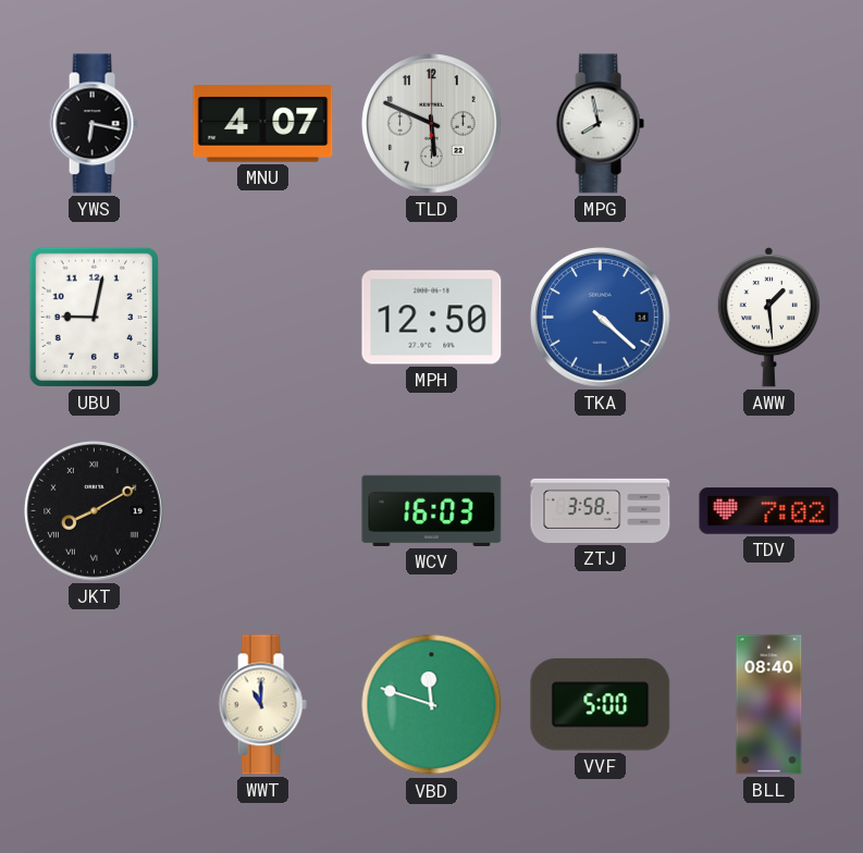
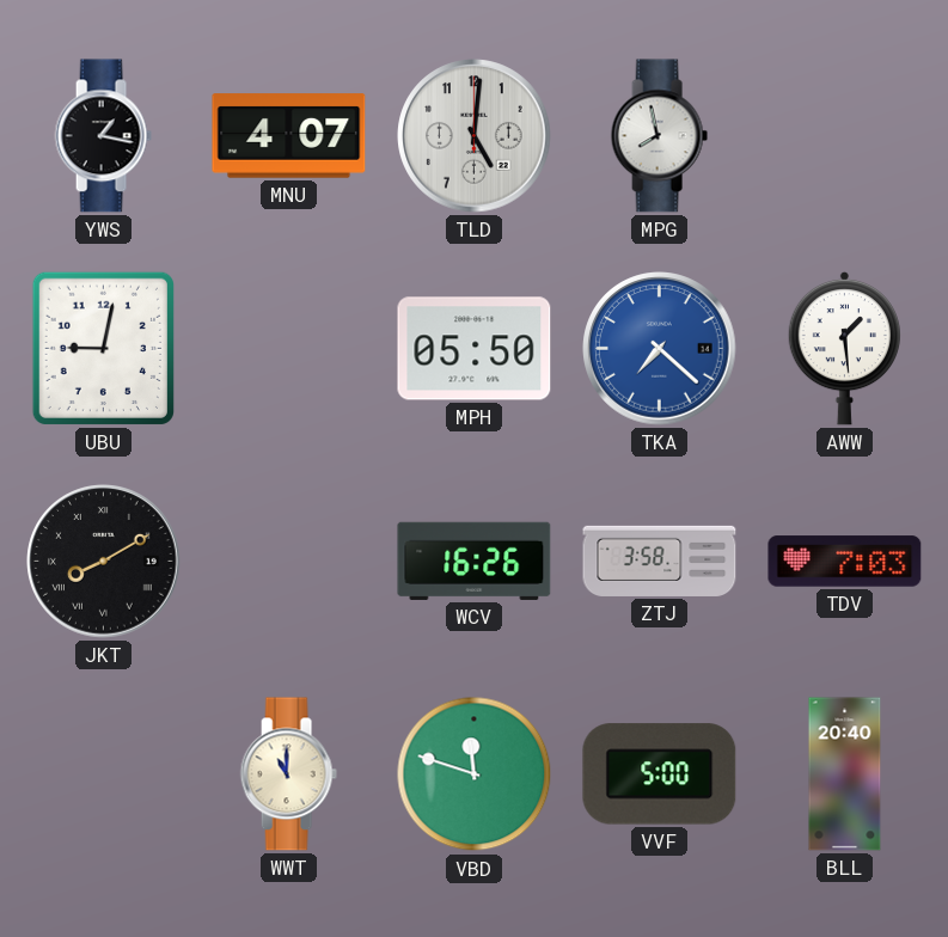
YWS: 6:17 -> 1:17 (103, 136)
TLD: 5:49 -> 5:01 (475, 136)
MPH: 12:50 -> 05:50 (475, 349)
TKA: 4:22 -> 7:22 (660, 349)
WCV: 16:03 -> 16:26 (475, 561)
TDV: 7:02 -> 7:03 (845, 562)
BLL: 08:40 -> 20:40 (845, 774)
